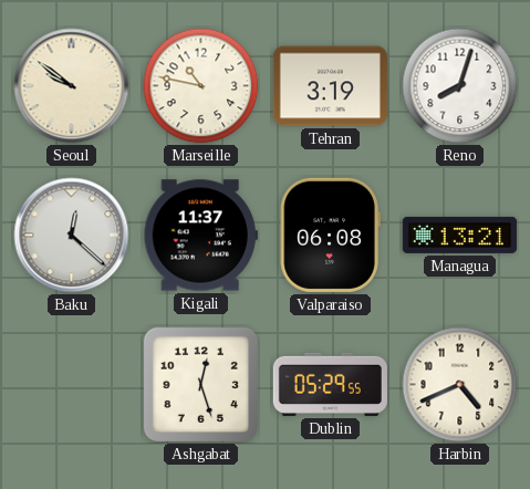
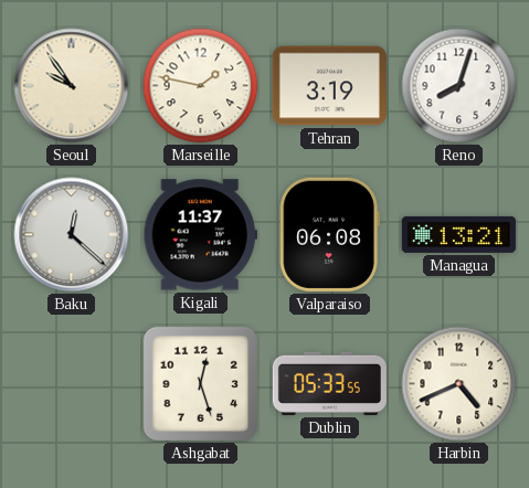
Seoul: 9:51 -> 9:54 (72, 86)
Marseille: 10:47 -> 1:47 (201, 86)
Dublin: 05:29 -> 05:33 (329, 383)
